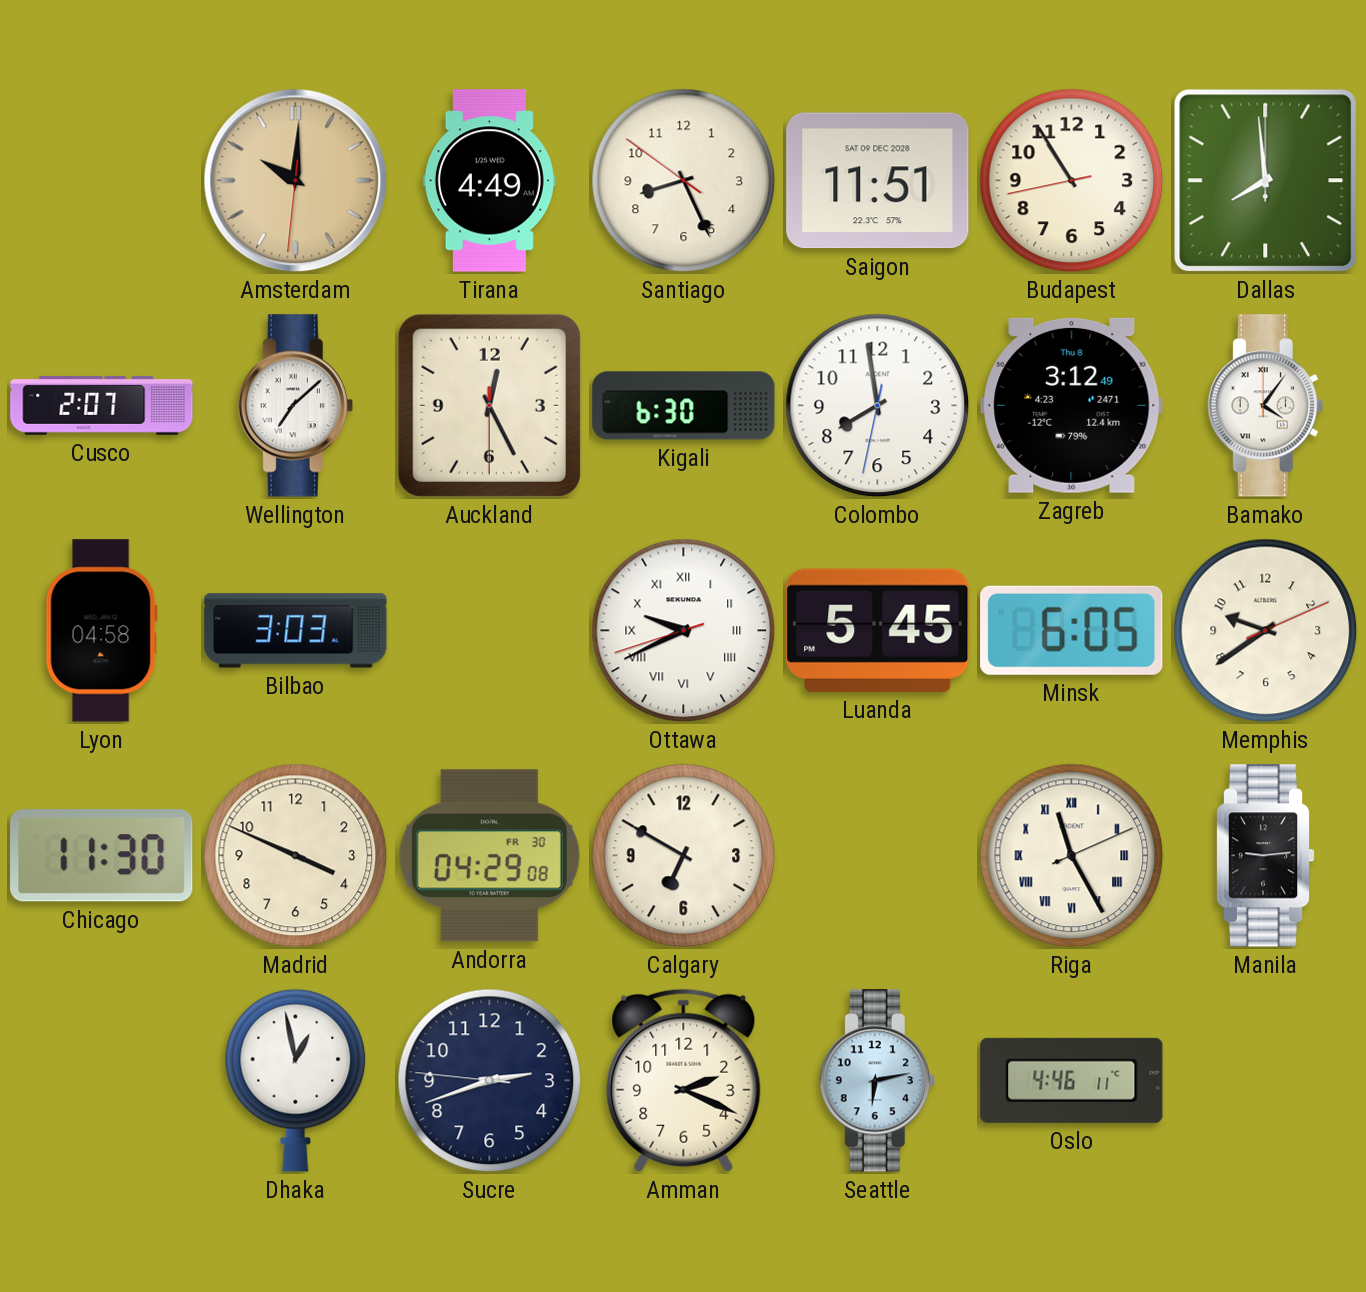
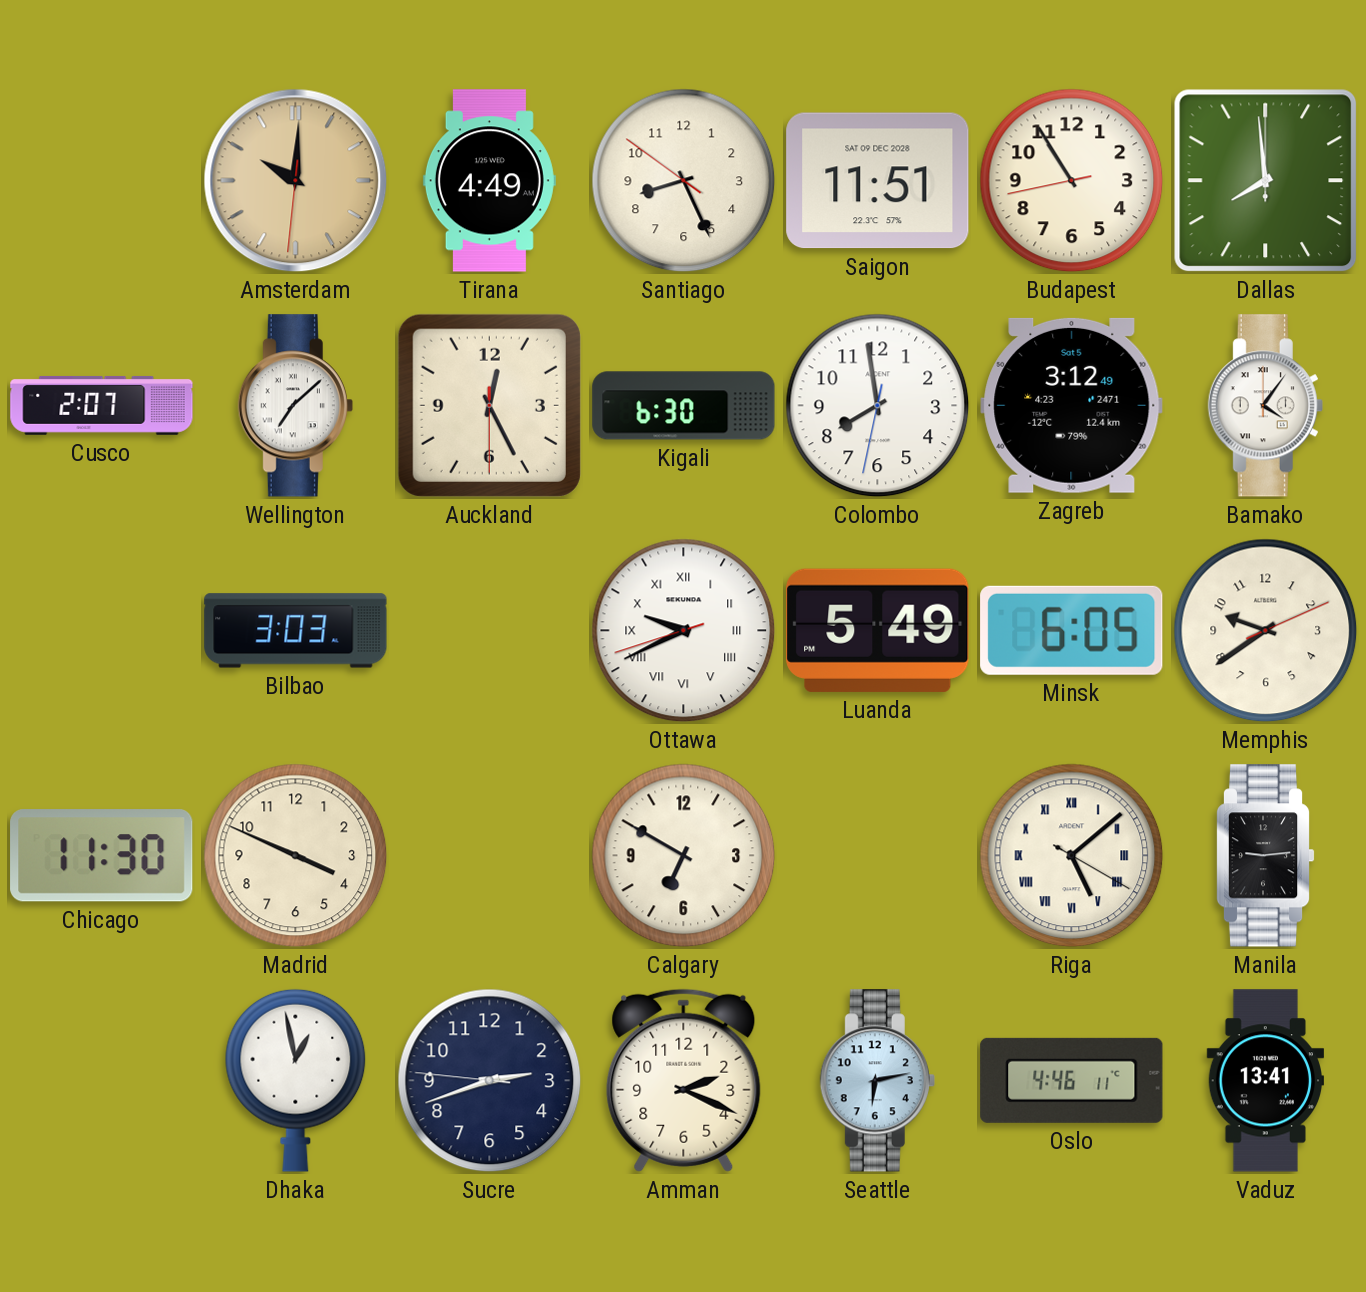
Zagreb date: Thu 8 -> Sat 5 (1072, 405)
Lyon: 04:58 -> none (101, 631)
Luanda: 5:45 -> 5:49 (878, 630)
Andorra: 04:29 -> none (489, 856)
Riga: 11:25 -> 5:08 (1072, 856)
Vaduz: none -> 13:41 (1265, 1081)
